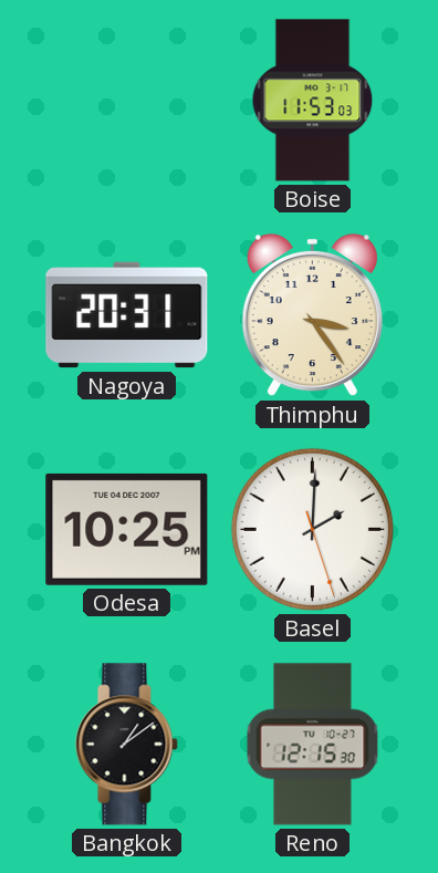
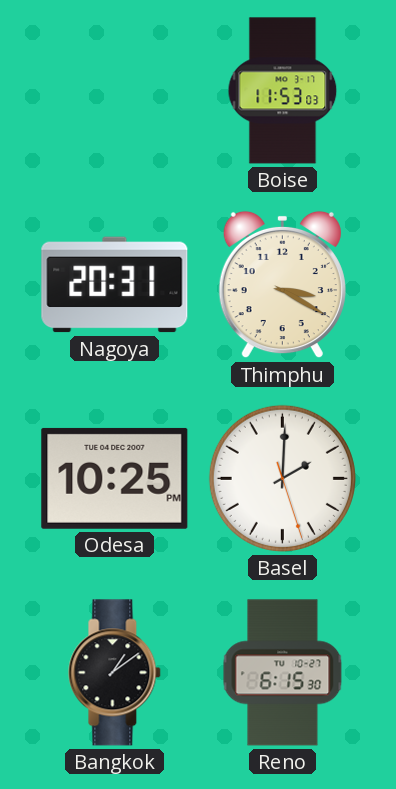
Thimphu: 3:24 -> 3:20 (282, 285)
Reno: 12:15 -> 6:15 (283, 673)
